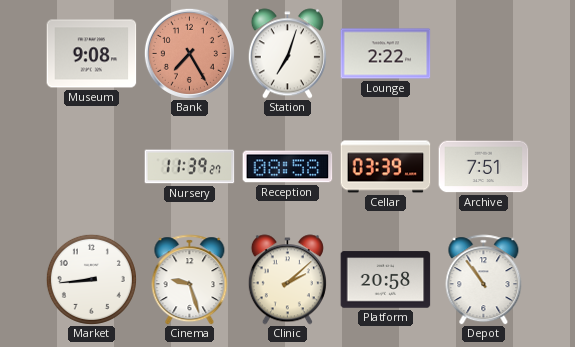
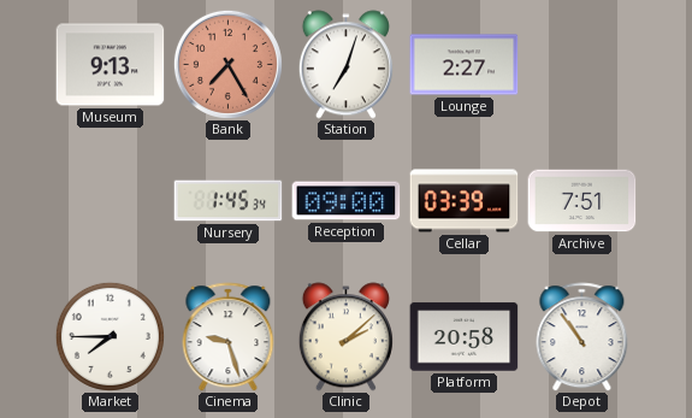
Museum: 9:08 -> 9:13 (111, 65)
Lounge: 2:22 -> 2:27 (465, 65)
Nursery: 11:39 -> 1:45 (229, 201)
Reception: 08:58 -> 09:00 (347, 201)
Market: 8:44 -> 7:45 (110, 336)
